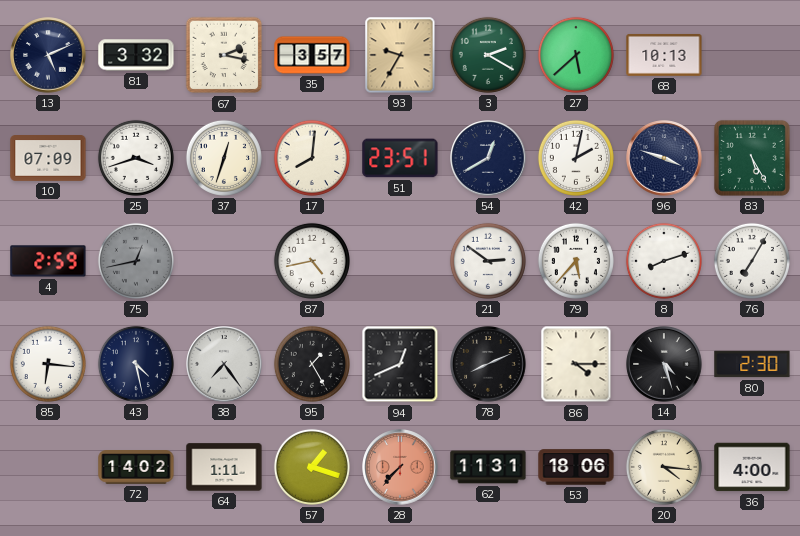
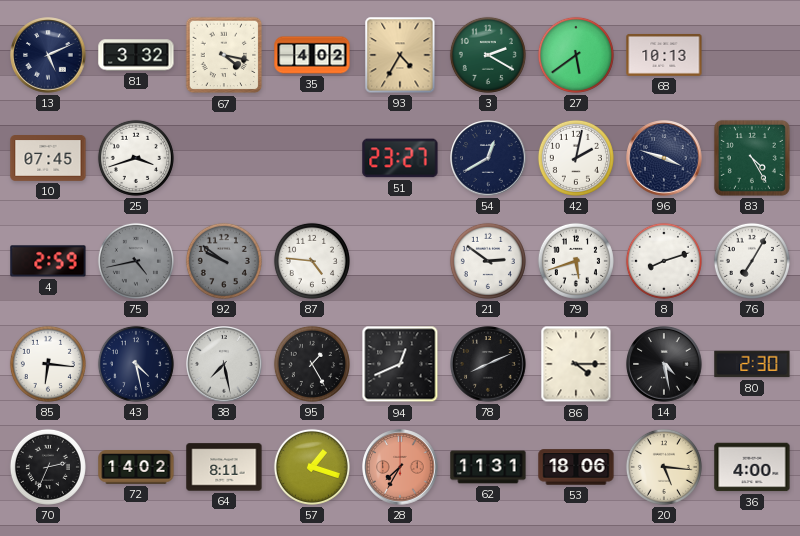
67: 2:17 -> 4:17 (224, 55)
35: 3:57 -> 4:02 (312, 55)
93: 9:35 -> 4:35 (400, 55)
27: 5:38 -> 5:39 (576, 55)
10: 07:09 -> 07:45 (48, 159)
37: 12:33 -> none (224, 158)
17: 8:01 -> none (312, 158)
51: 23:51 -> 23:27 (400, 158)
83: 5:25 -> 4:25 (752, 158)
75: 12:43 -> 4:43 (136, 261)
92: none -> 9:51 (224, 261)
87: 4:43 -> 4:46 (312, 261)
79: 5:37 -> 5:42 (576, 261)
38: 7:24 -> 7:28 (224, 364)
14: 4:27 -> 4:28 (664, 364)
70: none -> 2:34 (48, 467)
64: 1:11 -> 8:11 (224, 467)
28: 7:37 -> 7:35 (400, 467)
20: 4:16 -> 5:16 (664, 467)
